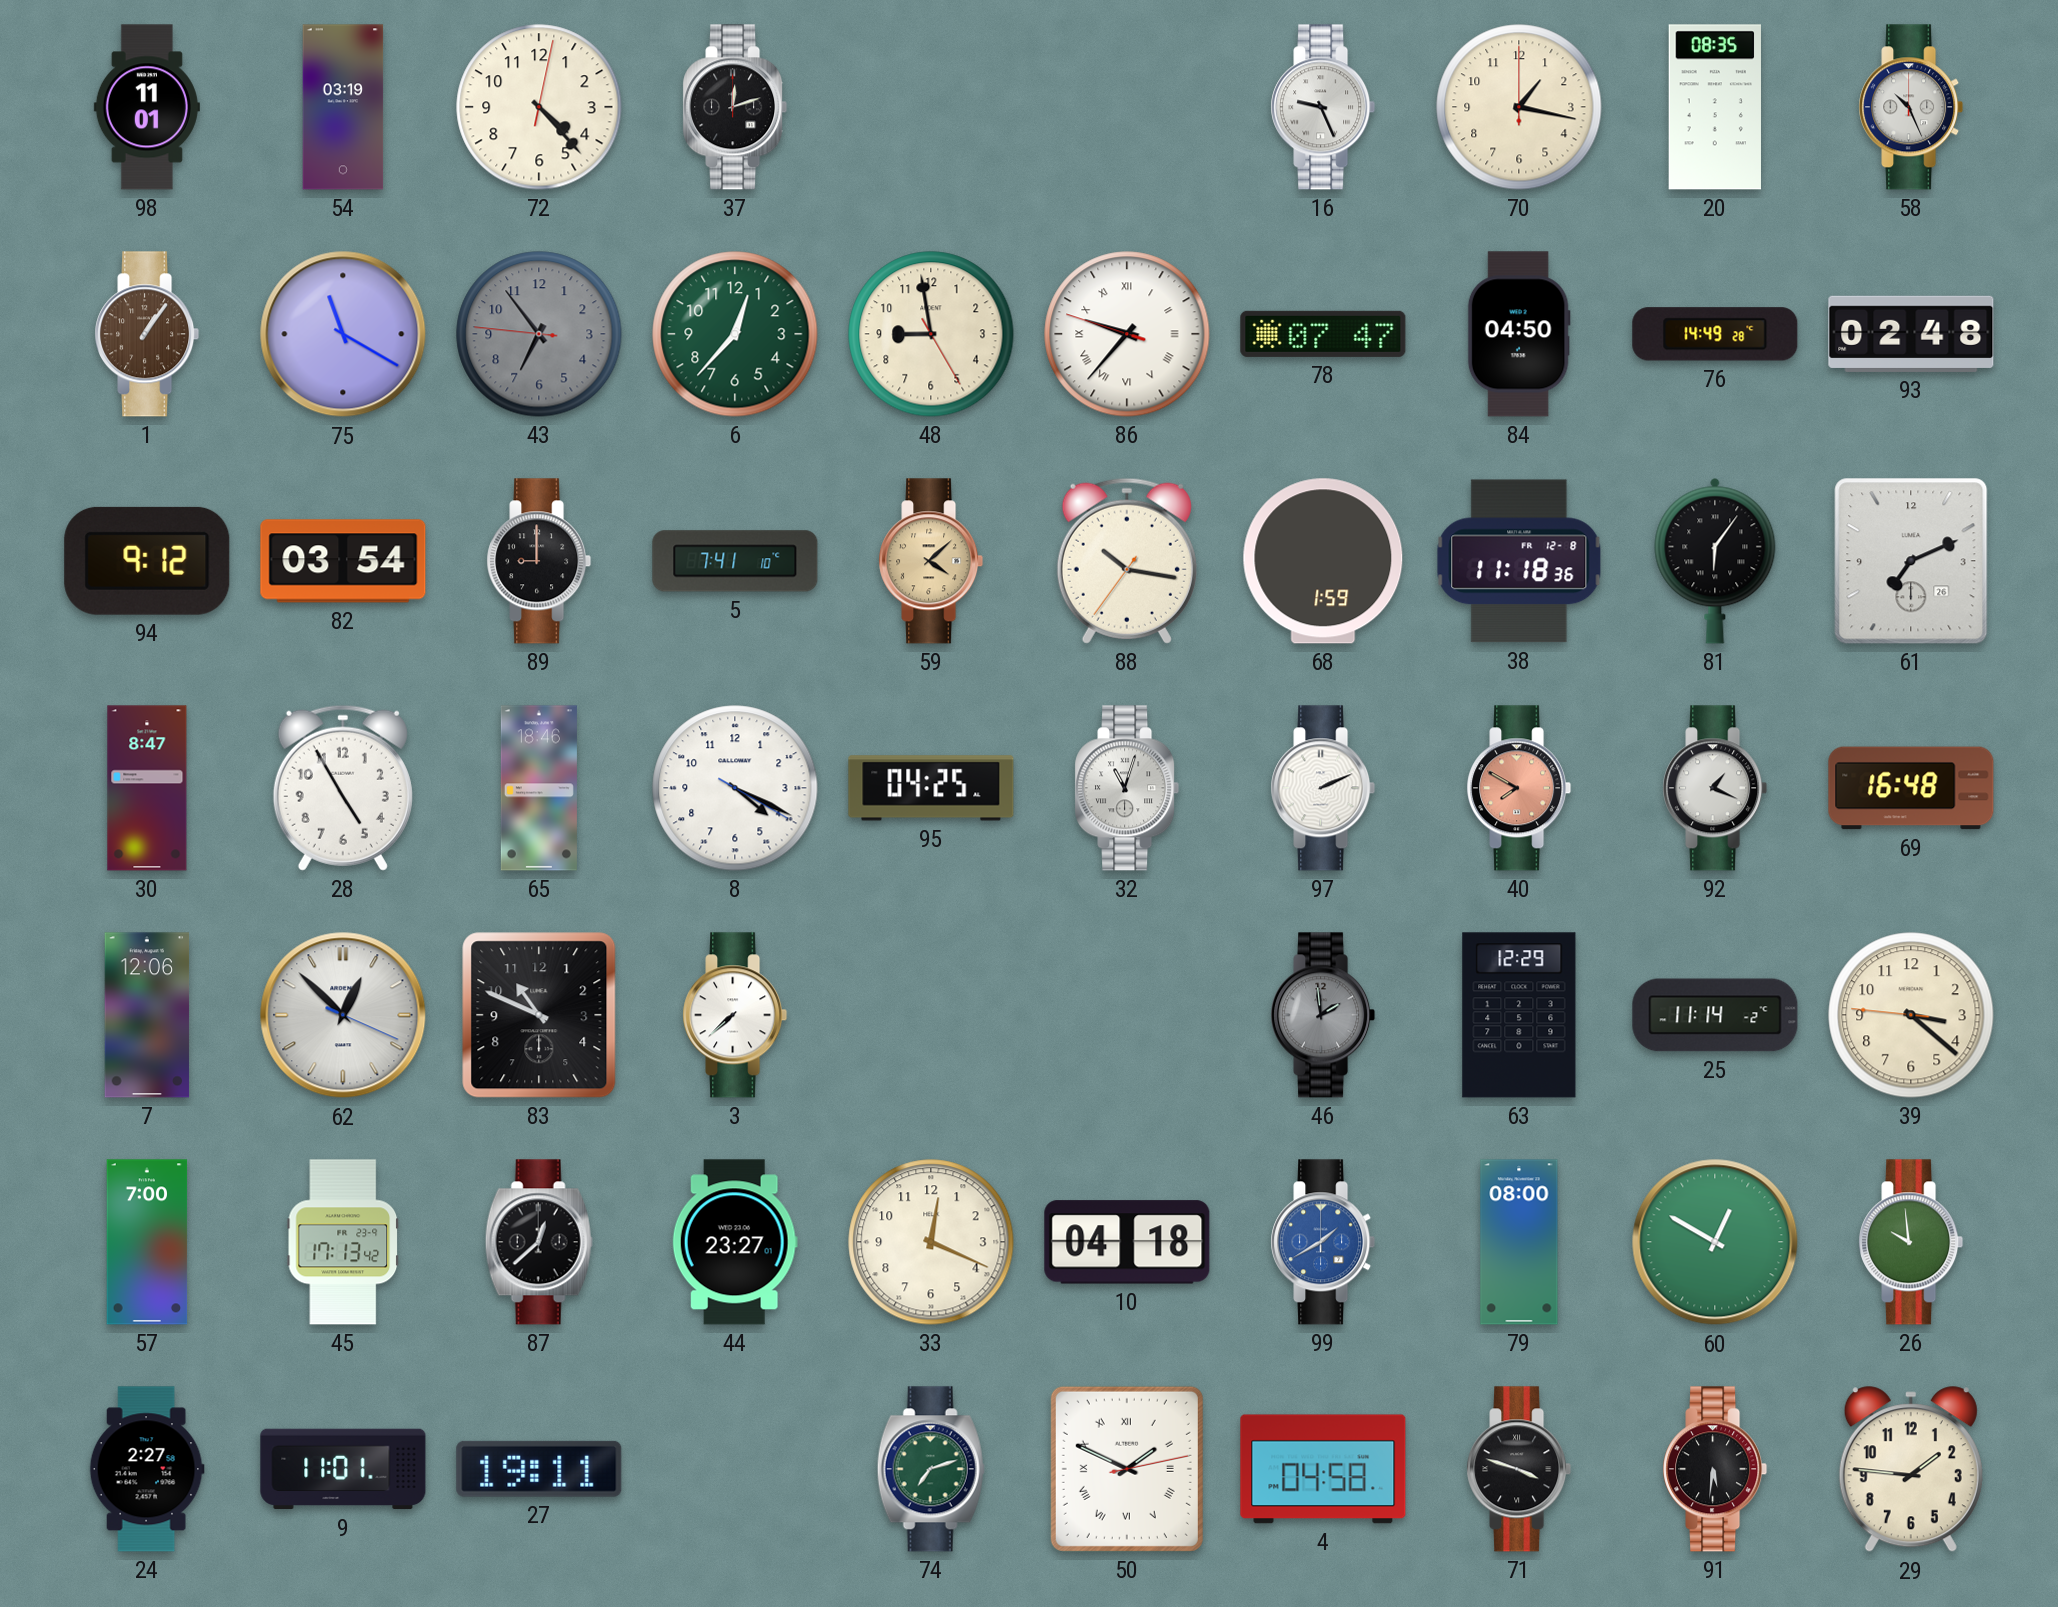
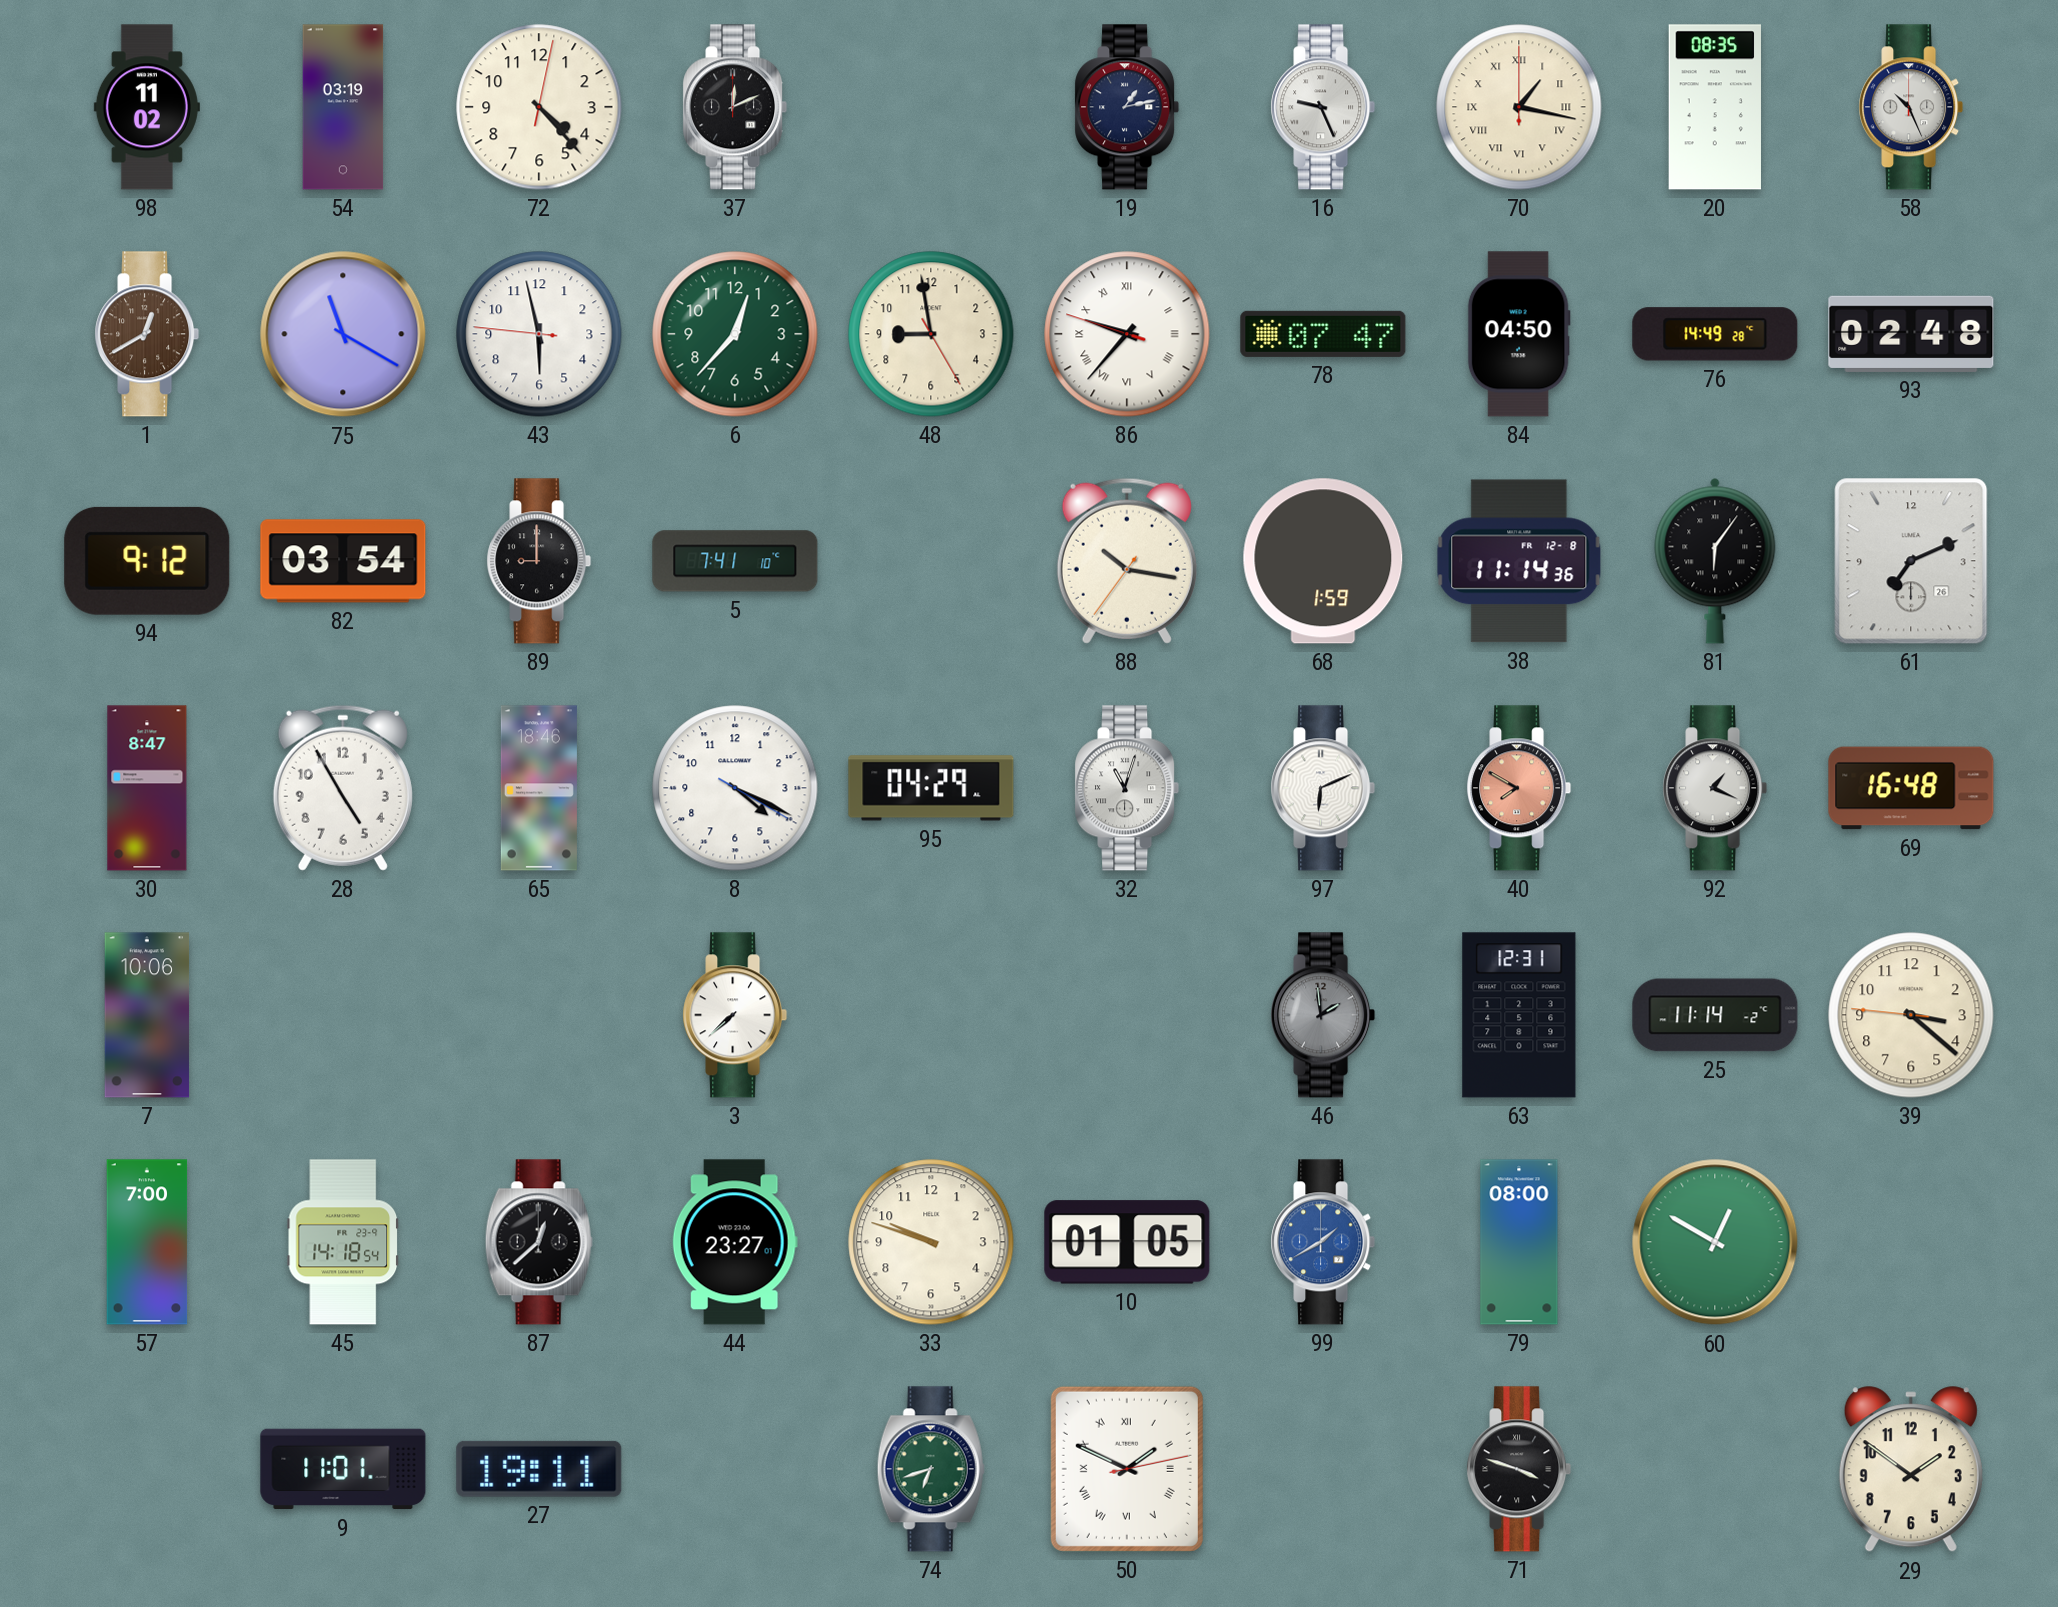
98: 11:01 -> 11:02 (147, 107)
37: 12:12 -> 12:11 (735, 107)
19: none -> 1:13 (1127, 107)
70 numerals: Arabic -> Roman (1519, 107)
1: 1:06 -> 12:40 (147, 334)
43: 6:53 -> 5:57 (539, 334)
43 dial: grey -> white (539, 334)
59: 4:08 -> none (931, 561)
38: 11:18 -> 11:14 (1519, 561)
95: 04:25 -> 04:29 (931, 788)
97: 2:11 -> 6:11 (1323, 788)
7: 12:06 -> 10:06 (147, 1015)
62: 12:52 -> none (343, 1015)
83: 10:49 -> none (539, 1015)
63: 12:29 -> 12:31 (1519, 1015)
45: 17:13 -> 14:18 (343, 1242)
33: 12:19 -> 9:48 (931, 1242)
10: 04:18 -> 01:05 (1127, 1242)
26: 9:59 -> none (1911, 1242)
24: 2:27 -> none (147, 1469)
74: 7:12 -> 6:42 (931, 1469)
4: 04:58 -> none (1323, 1469)
91: 5:31 -> none (1715, 1469)
29: 1:46 -> 1:51 (1911, 1470)
